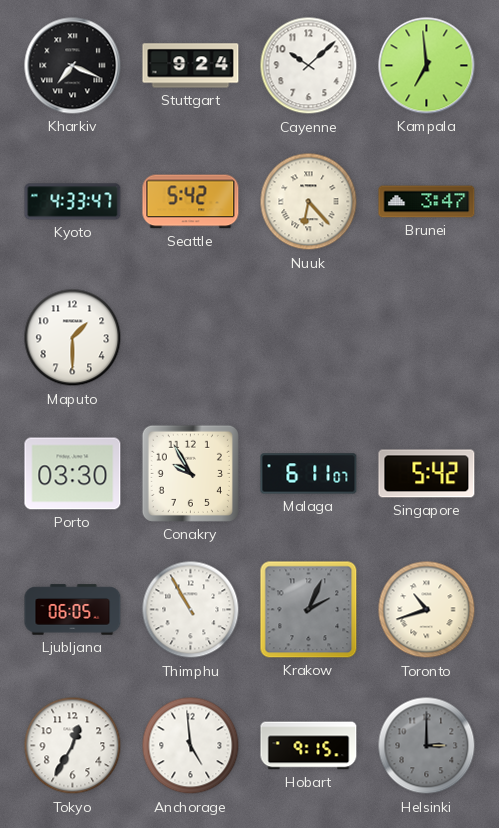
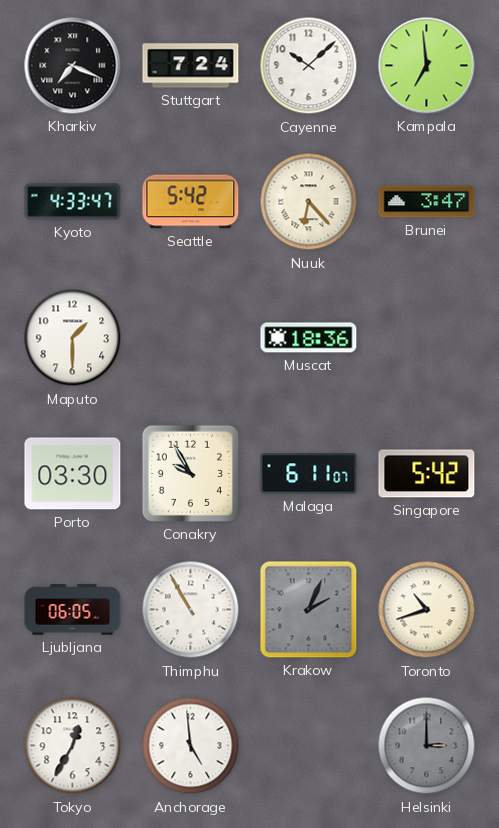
Stuttgart: 9:24 -> 7:24 (191, 66)
Muscat: none -> 18:36 (309, 338)
Hobart: 9:15 -> none (309, 746)
